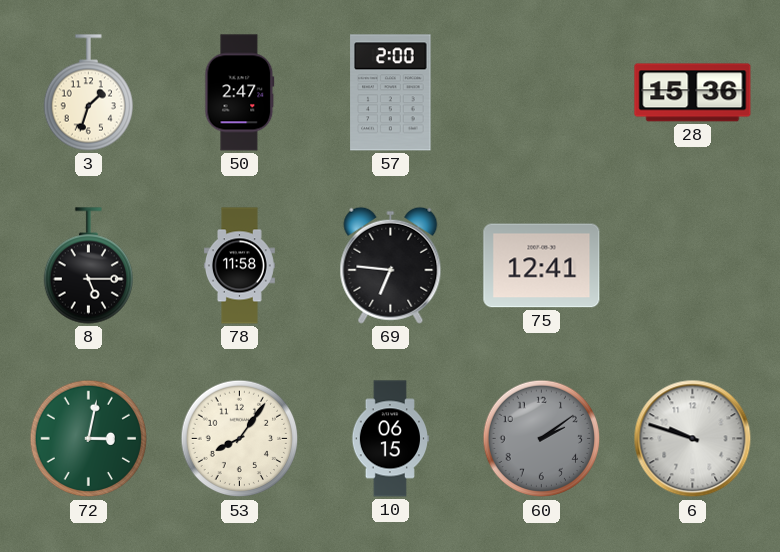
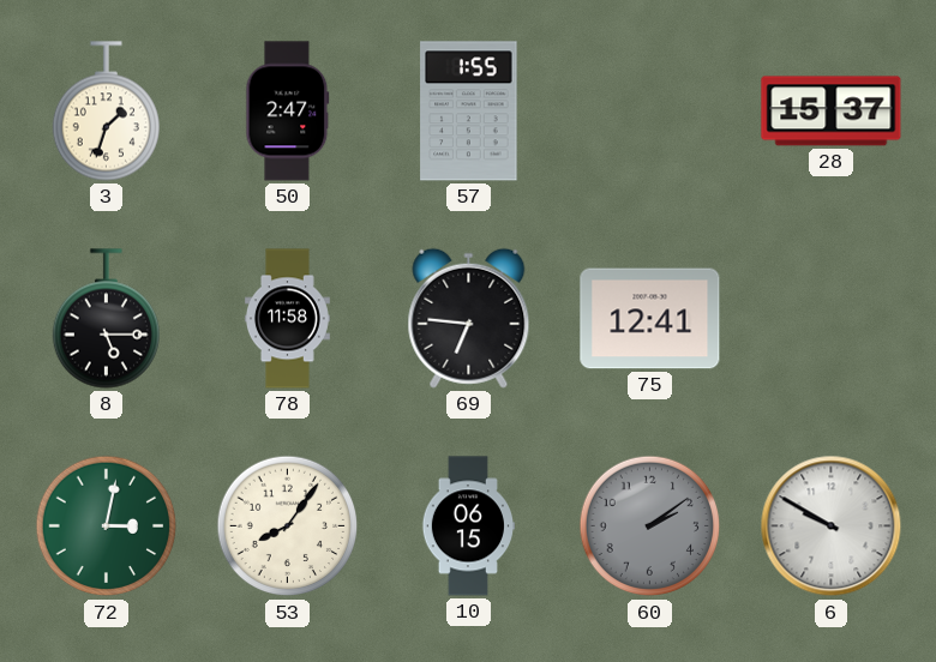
57: 2:00 -> 1:55 (469, 112)
28: 15:36 -> 15:37 (832, 112)
6: 9:48 -> 9:50 (832, 526)
